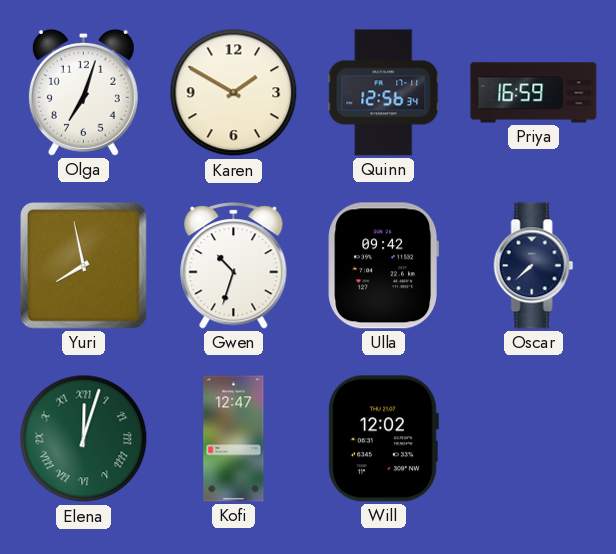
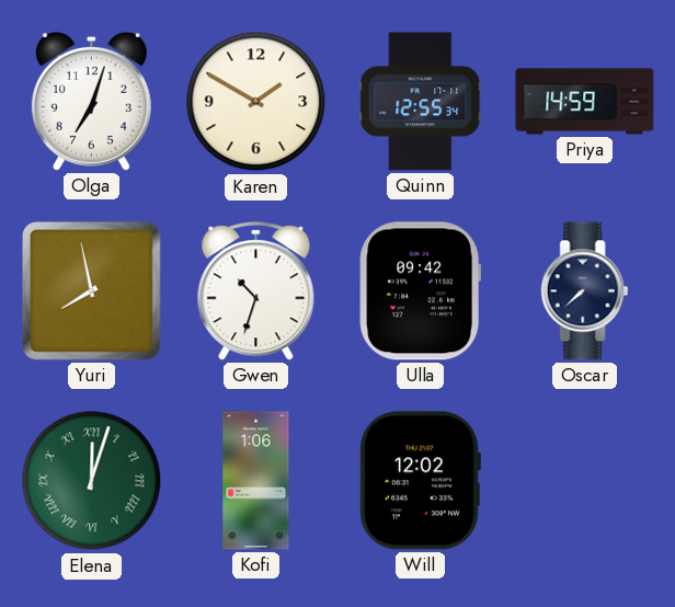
Quinn: 12:56 -> 12:55 (421, 102)
Priya: 16:59 -> 14:59 (585, 102)
Kofi: 12:47 -> 1:06 (256, 481)
